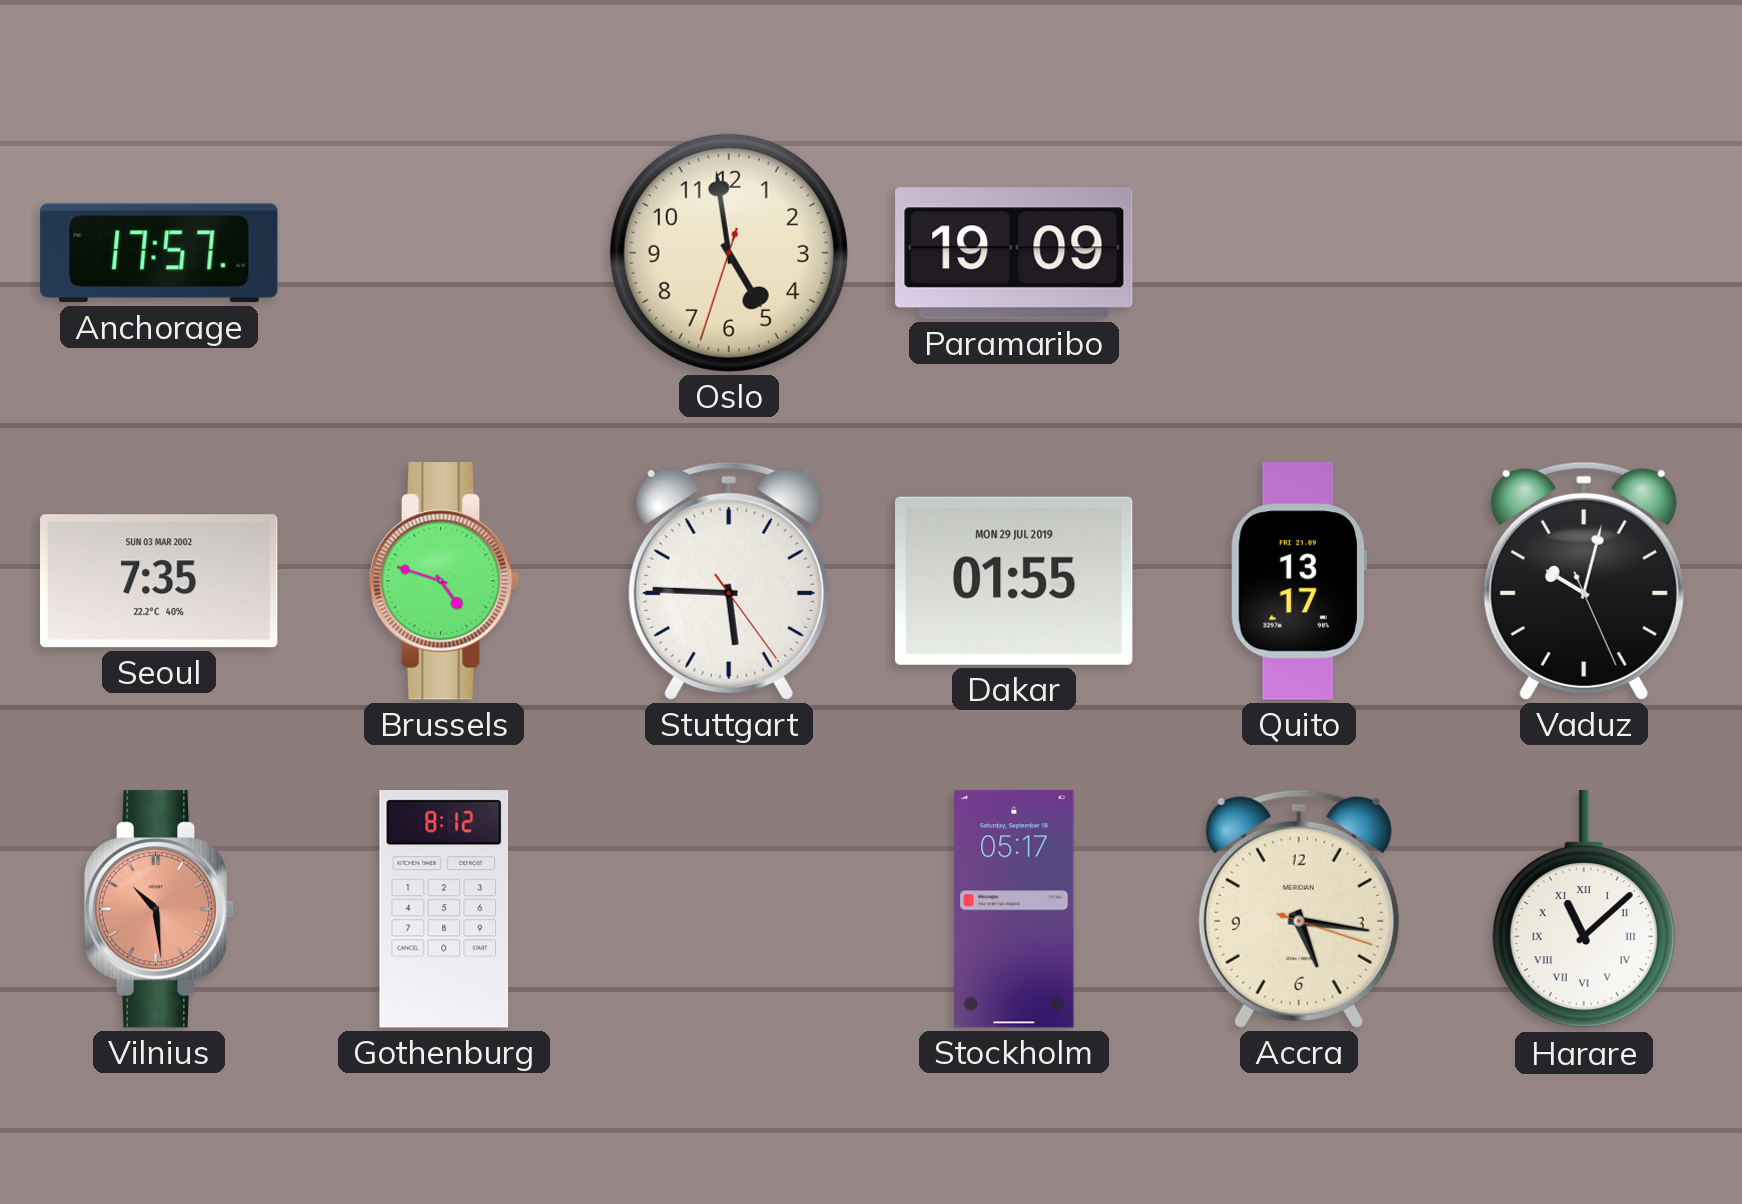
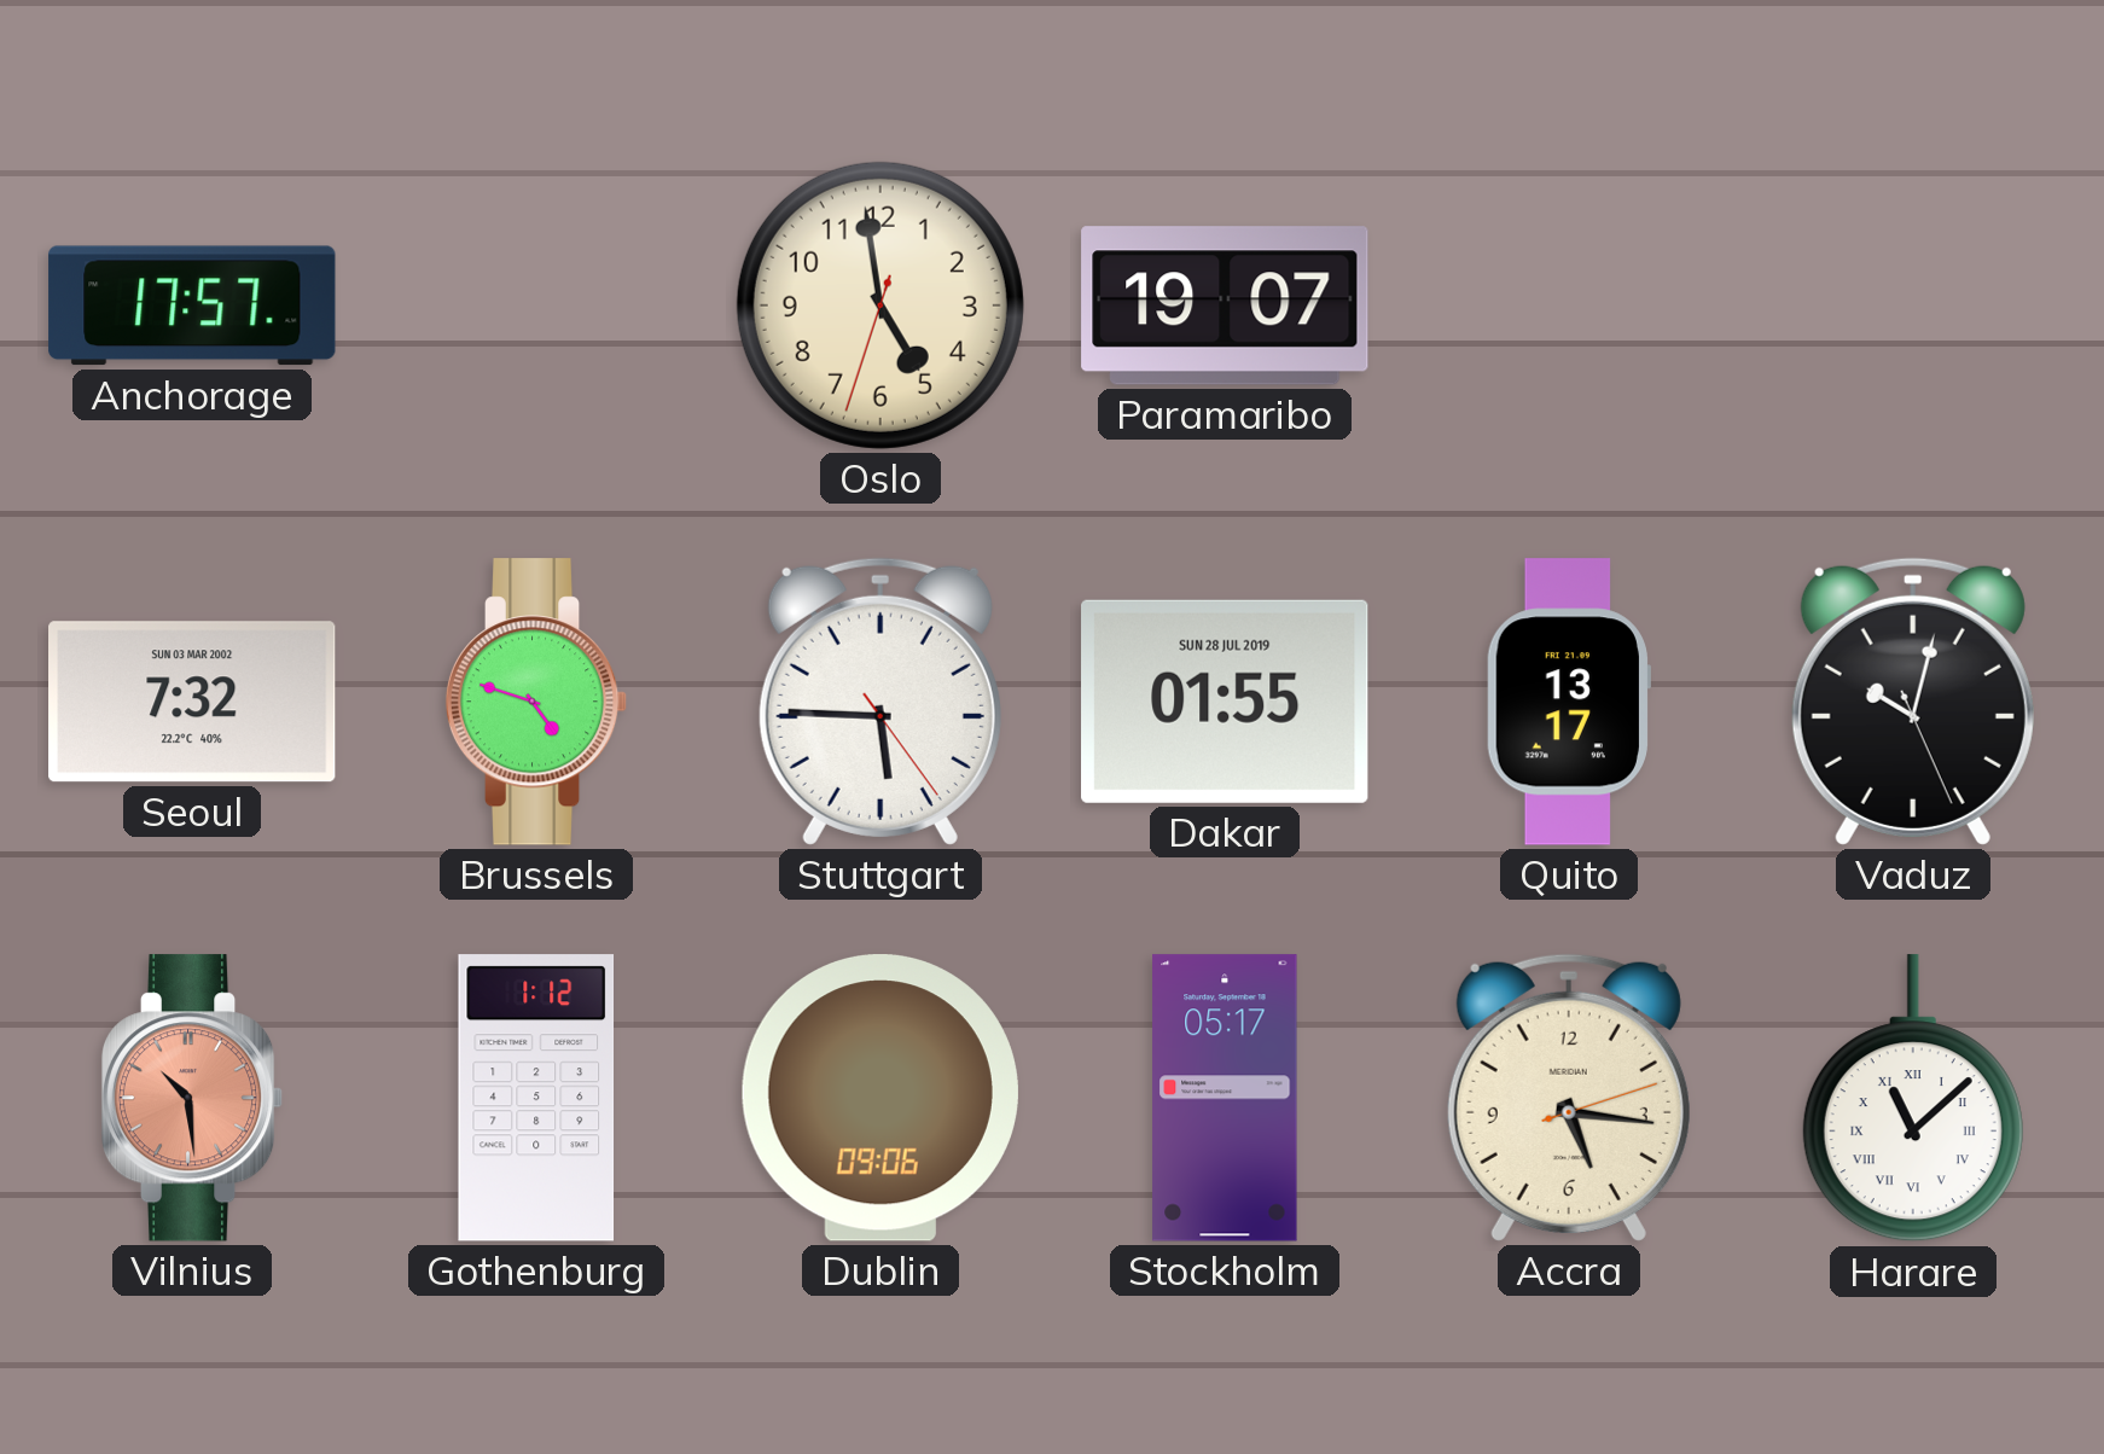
Paramaribo: 19:09 -> 19:07 (1225, 306)
Seoul: 7:35 -> 7:32 (192, 702)
Dakar date: MON 29 JUL 2019 -> SUN 28 JUL 2019 (1225, 702)
Gothenburg: 8:12 -> 1:12 (536, 1098)
Dublin: none -> 09:06 (880, 1098)
Accra: 5:16:18 -> 5:16:12 (1569, 1098)
